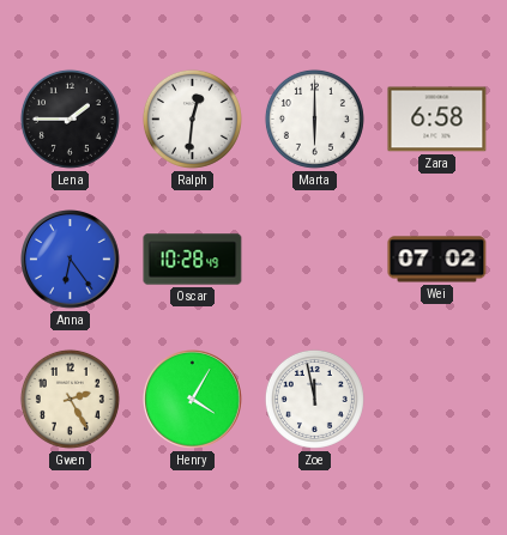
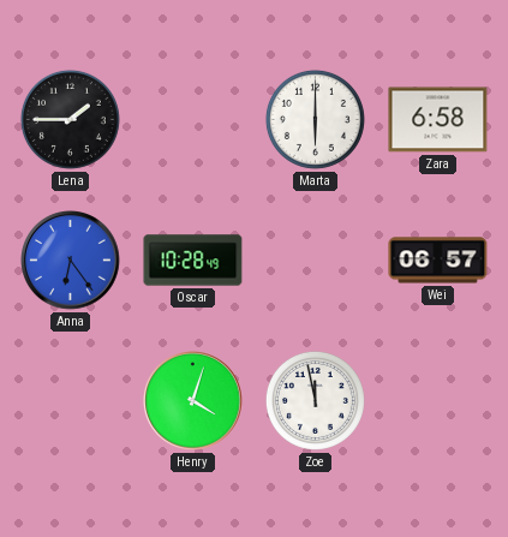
Ralph: 12:31 -> none (192, 118)
Wei: 07:02 -> 06:57 (438, 261)
Gwen: 2:25 -> none (70, 399)
Henry: 4:05 -> 4:03 (193, 401)
